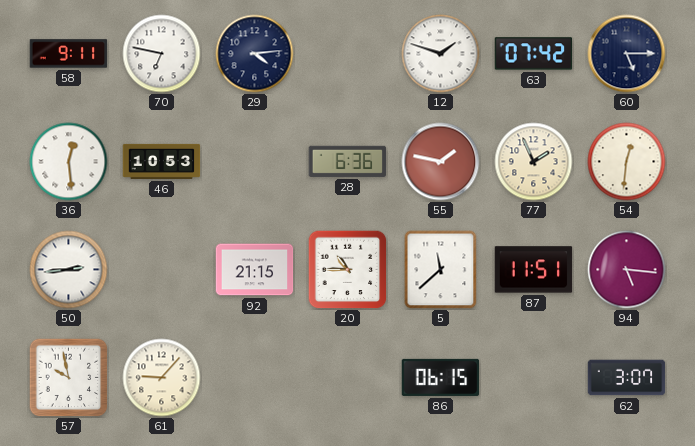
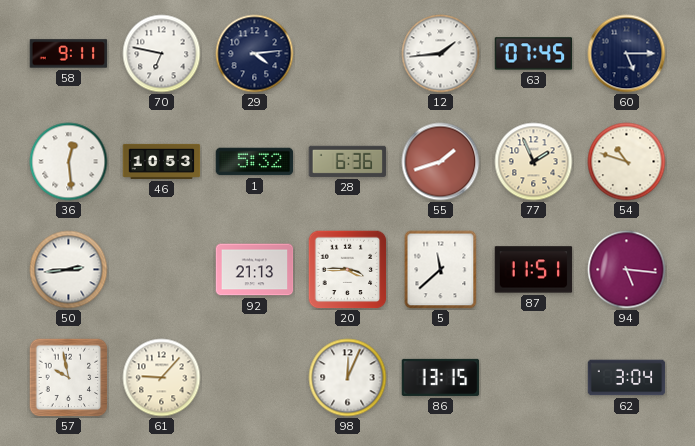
12: 1:48 -> 1:44 (441, 54)
63: 07:42 -> 07:45 (534, 54)
1: none -> 5:32 (255, 162)
55: 1:47 -> 1:42 (441, 162)
54: 12:31 -> 10:48 (627, 162)
92: 21:15 -> 21:13 (255, 270)
20: 10:45 -> 3:45 (348, 270)
98: none -> 12:04 (348, 378)
86: 06:15 -> 13:15 (441, 377)
62: 3:07 -> 3:04 (627, 378)
